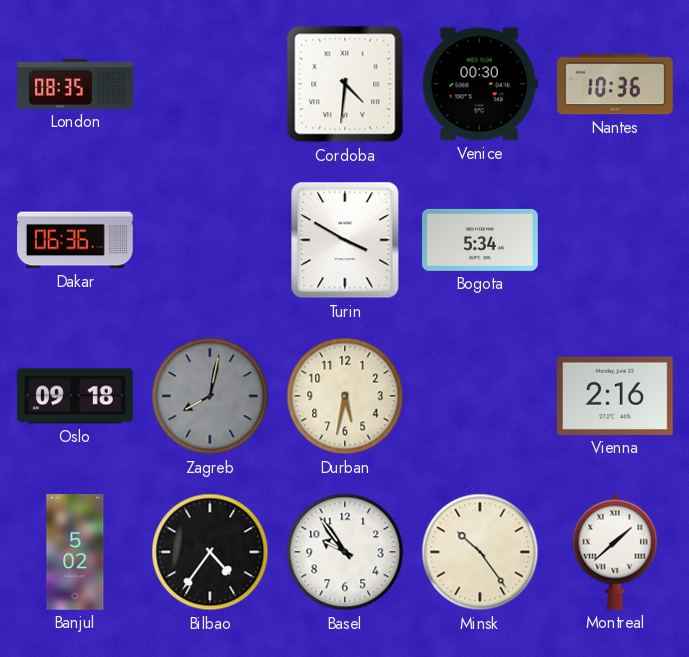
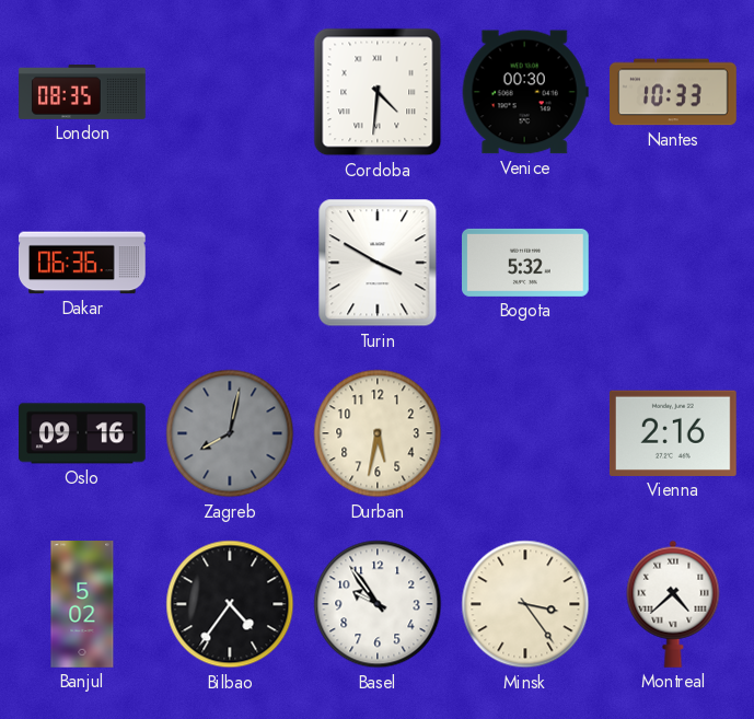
Nantes: 10:36 -> 10:33 (673, 92)
Bogota: 5:34 -> 5:32 (526, 263)
Oslo: 09:18 -> 09:16 (83, 433)
Minsk: 10:24 -> 3:24 (525, 604)
Montreal: 1:38 -> 4:38 (673, 604)
